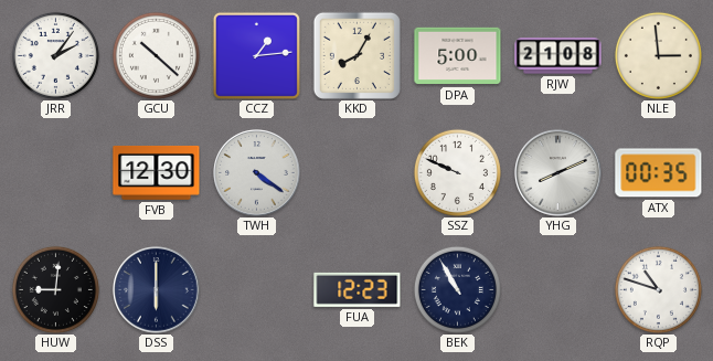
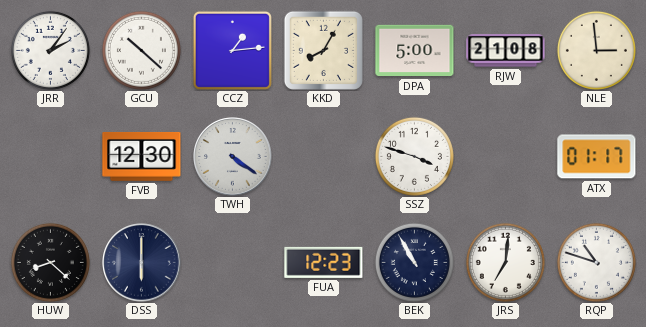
SSZ: 9:49 -> 3:48 (414, 156)
YHG: 8:11 -> none (558, 173)
ATX: 00:35 -> 01:17 (597, 157)
HUW: 9:01 -> 8:22 (50, 262)
JRS: none -> 7:01 (505, 262)
